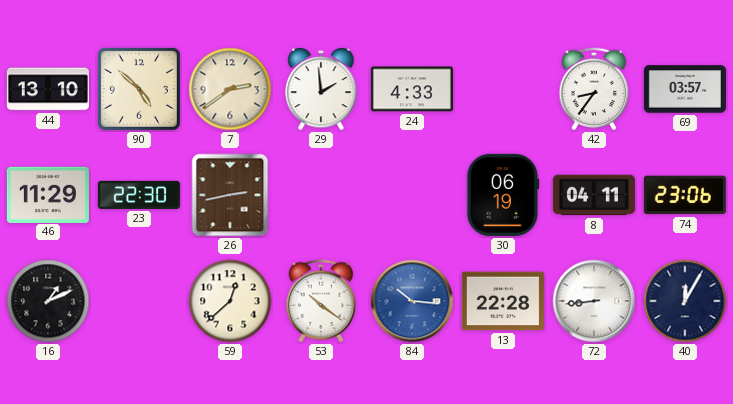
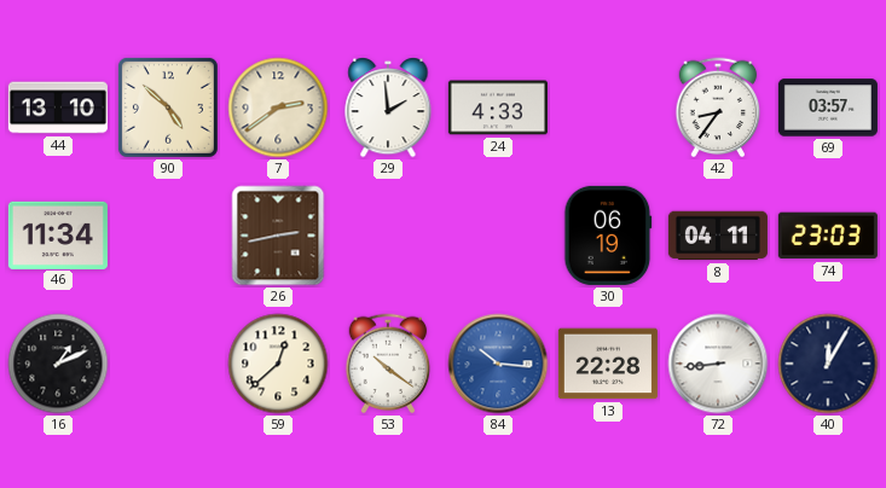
46: 11:29 -> 11:34 (58, 234)
23: 22:30 -> none (139, 195)
74: 23:06 -> 23:03 (828, 236)
